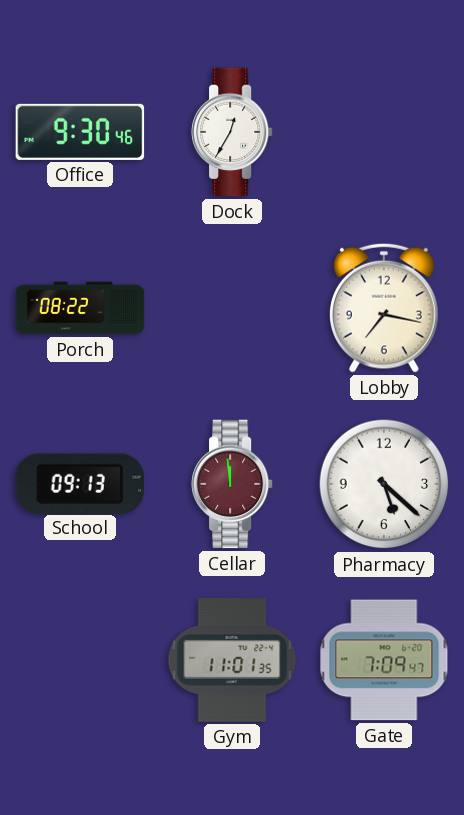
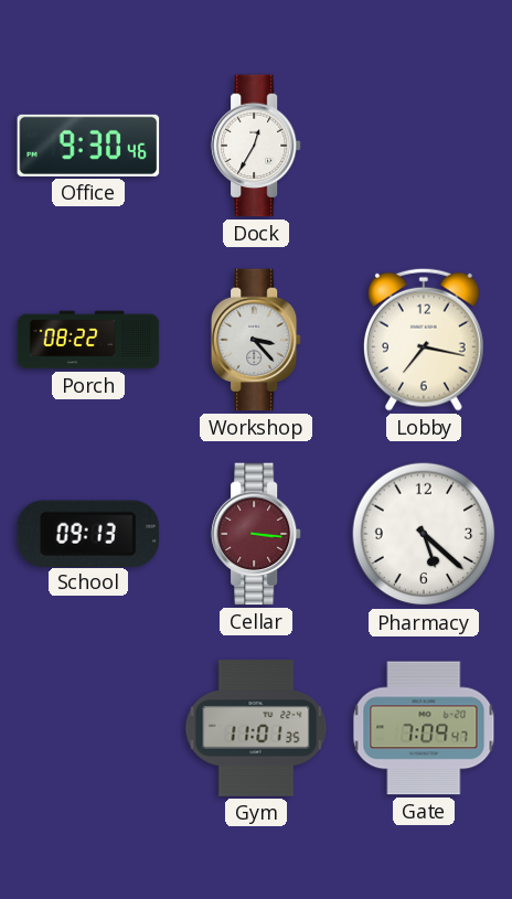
Workshop: none -> 3:23 (256, 340)
Cellar: 11:59 -> 3:16 (256, 534)
